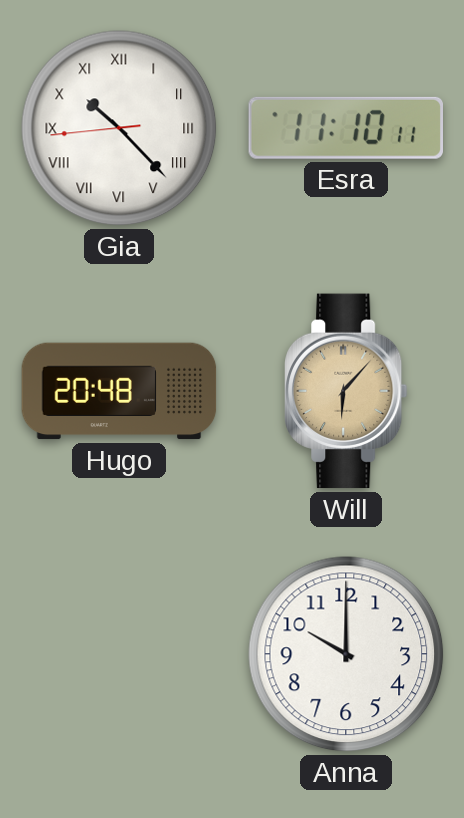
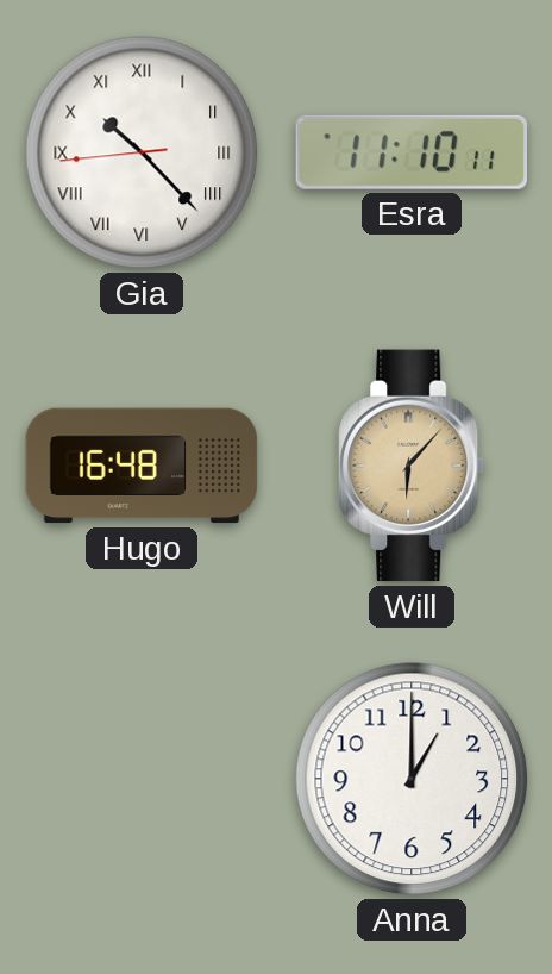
Hugo: 20:48 -> 16:48 (142, 466)
Anna: 10:00 -> 1:00 (412, 779)
